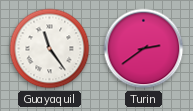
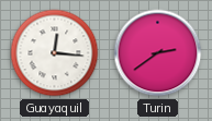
Guayaquil: 11:24 -> 12:16 (55, 53)
